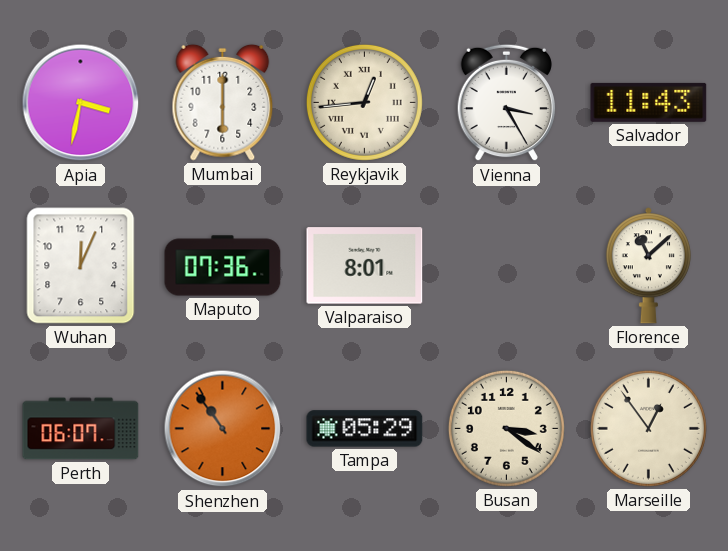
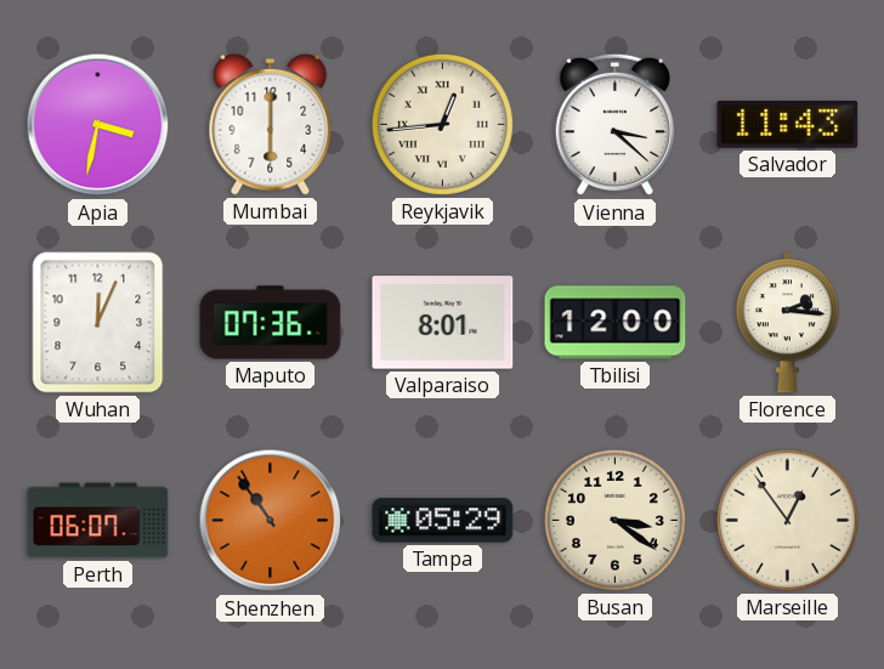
Vienna: 3:25 -> 3:22 (614, 125)
Tbilisi: none -> 12:00 (616, 323)
Florence: 11:08 -> 2:16 (787, 323)
